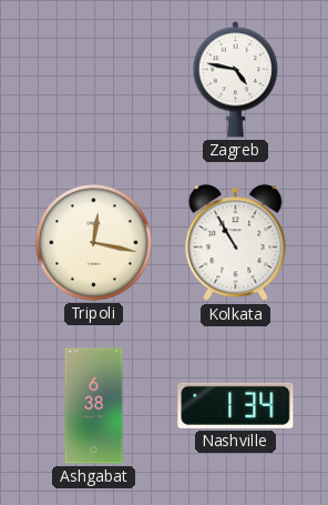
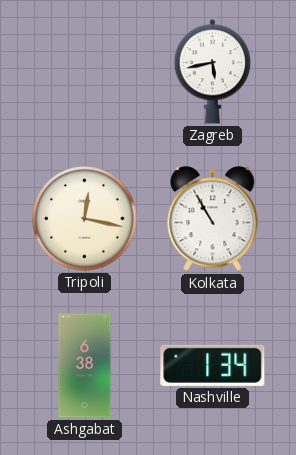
Zagreb: 4:47 -> 5:43 (213, 72)
